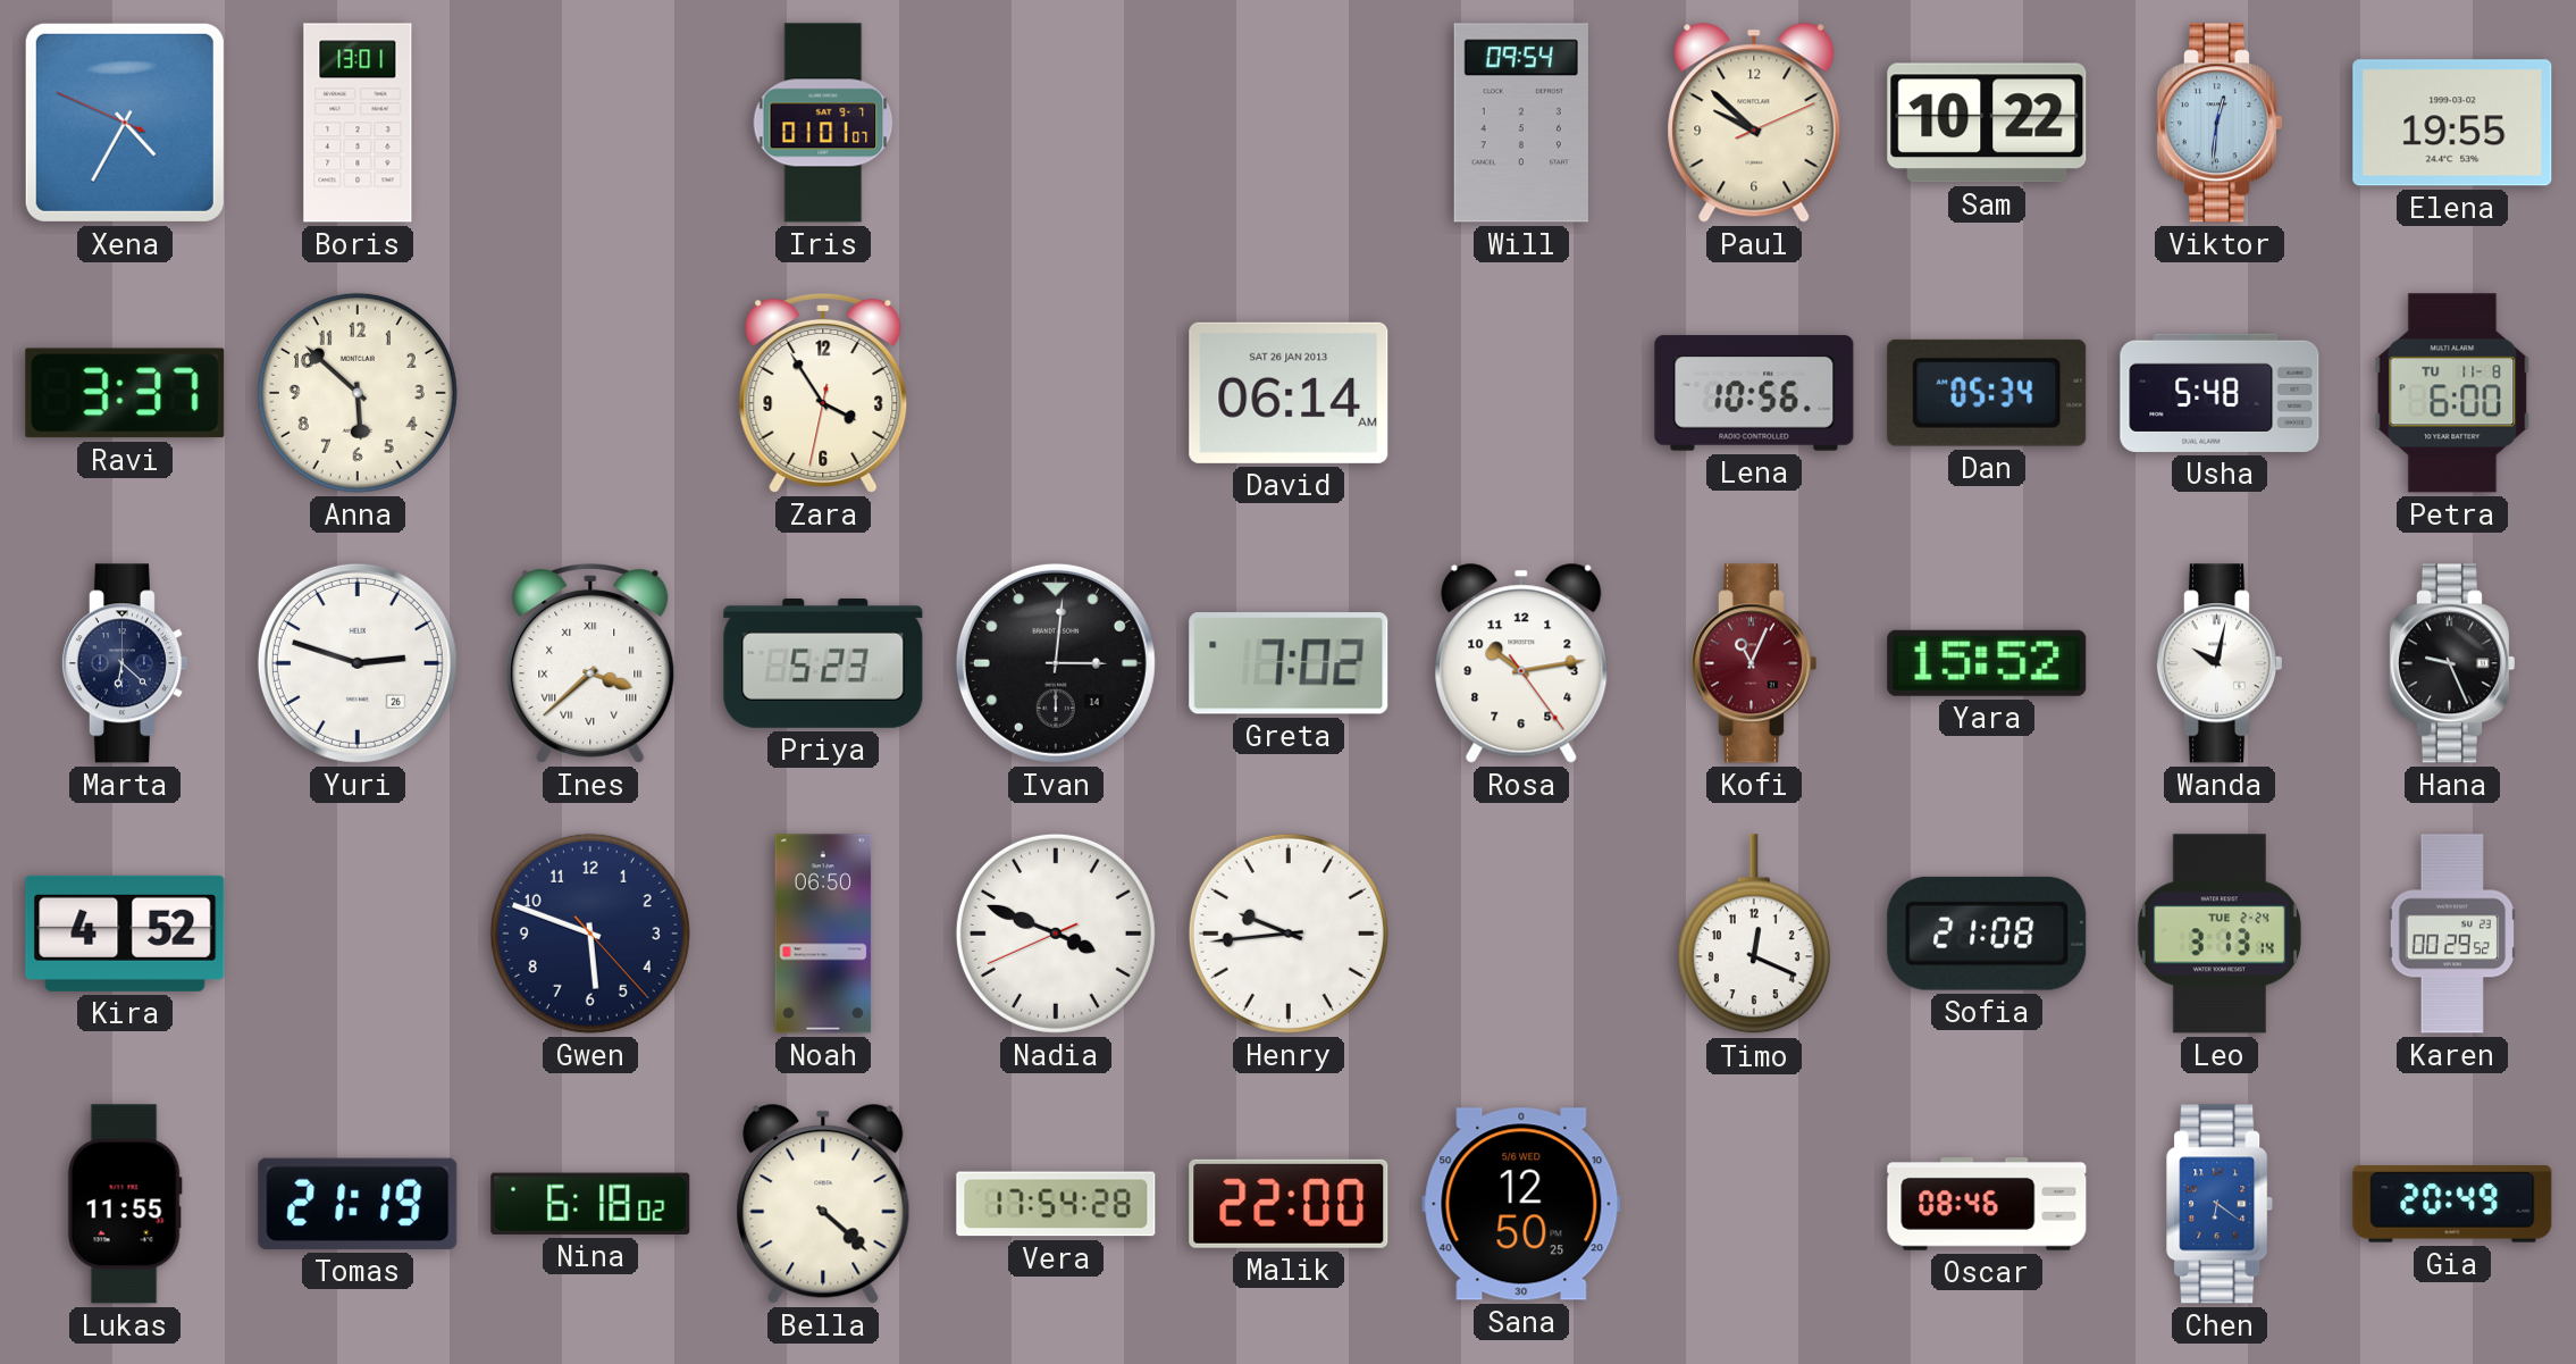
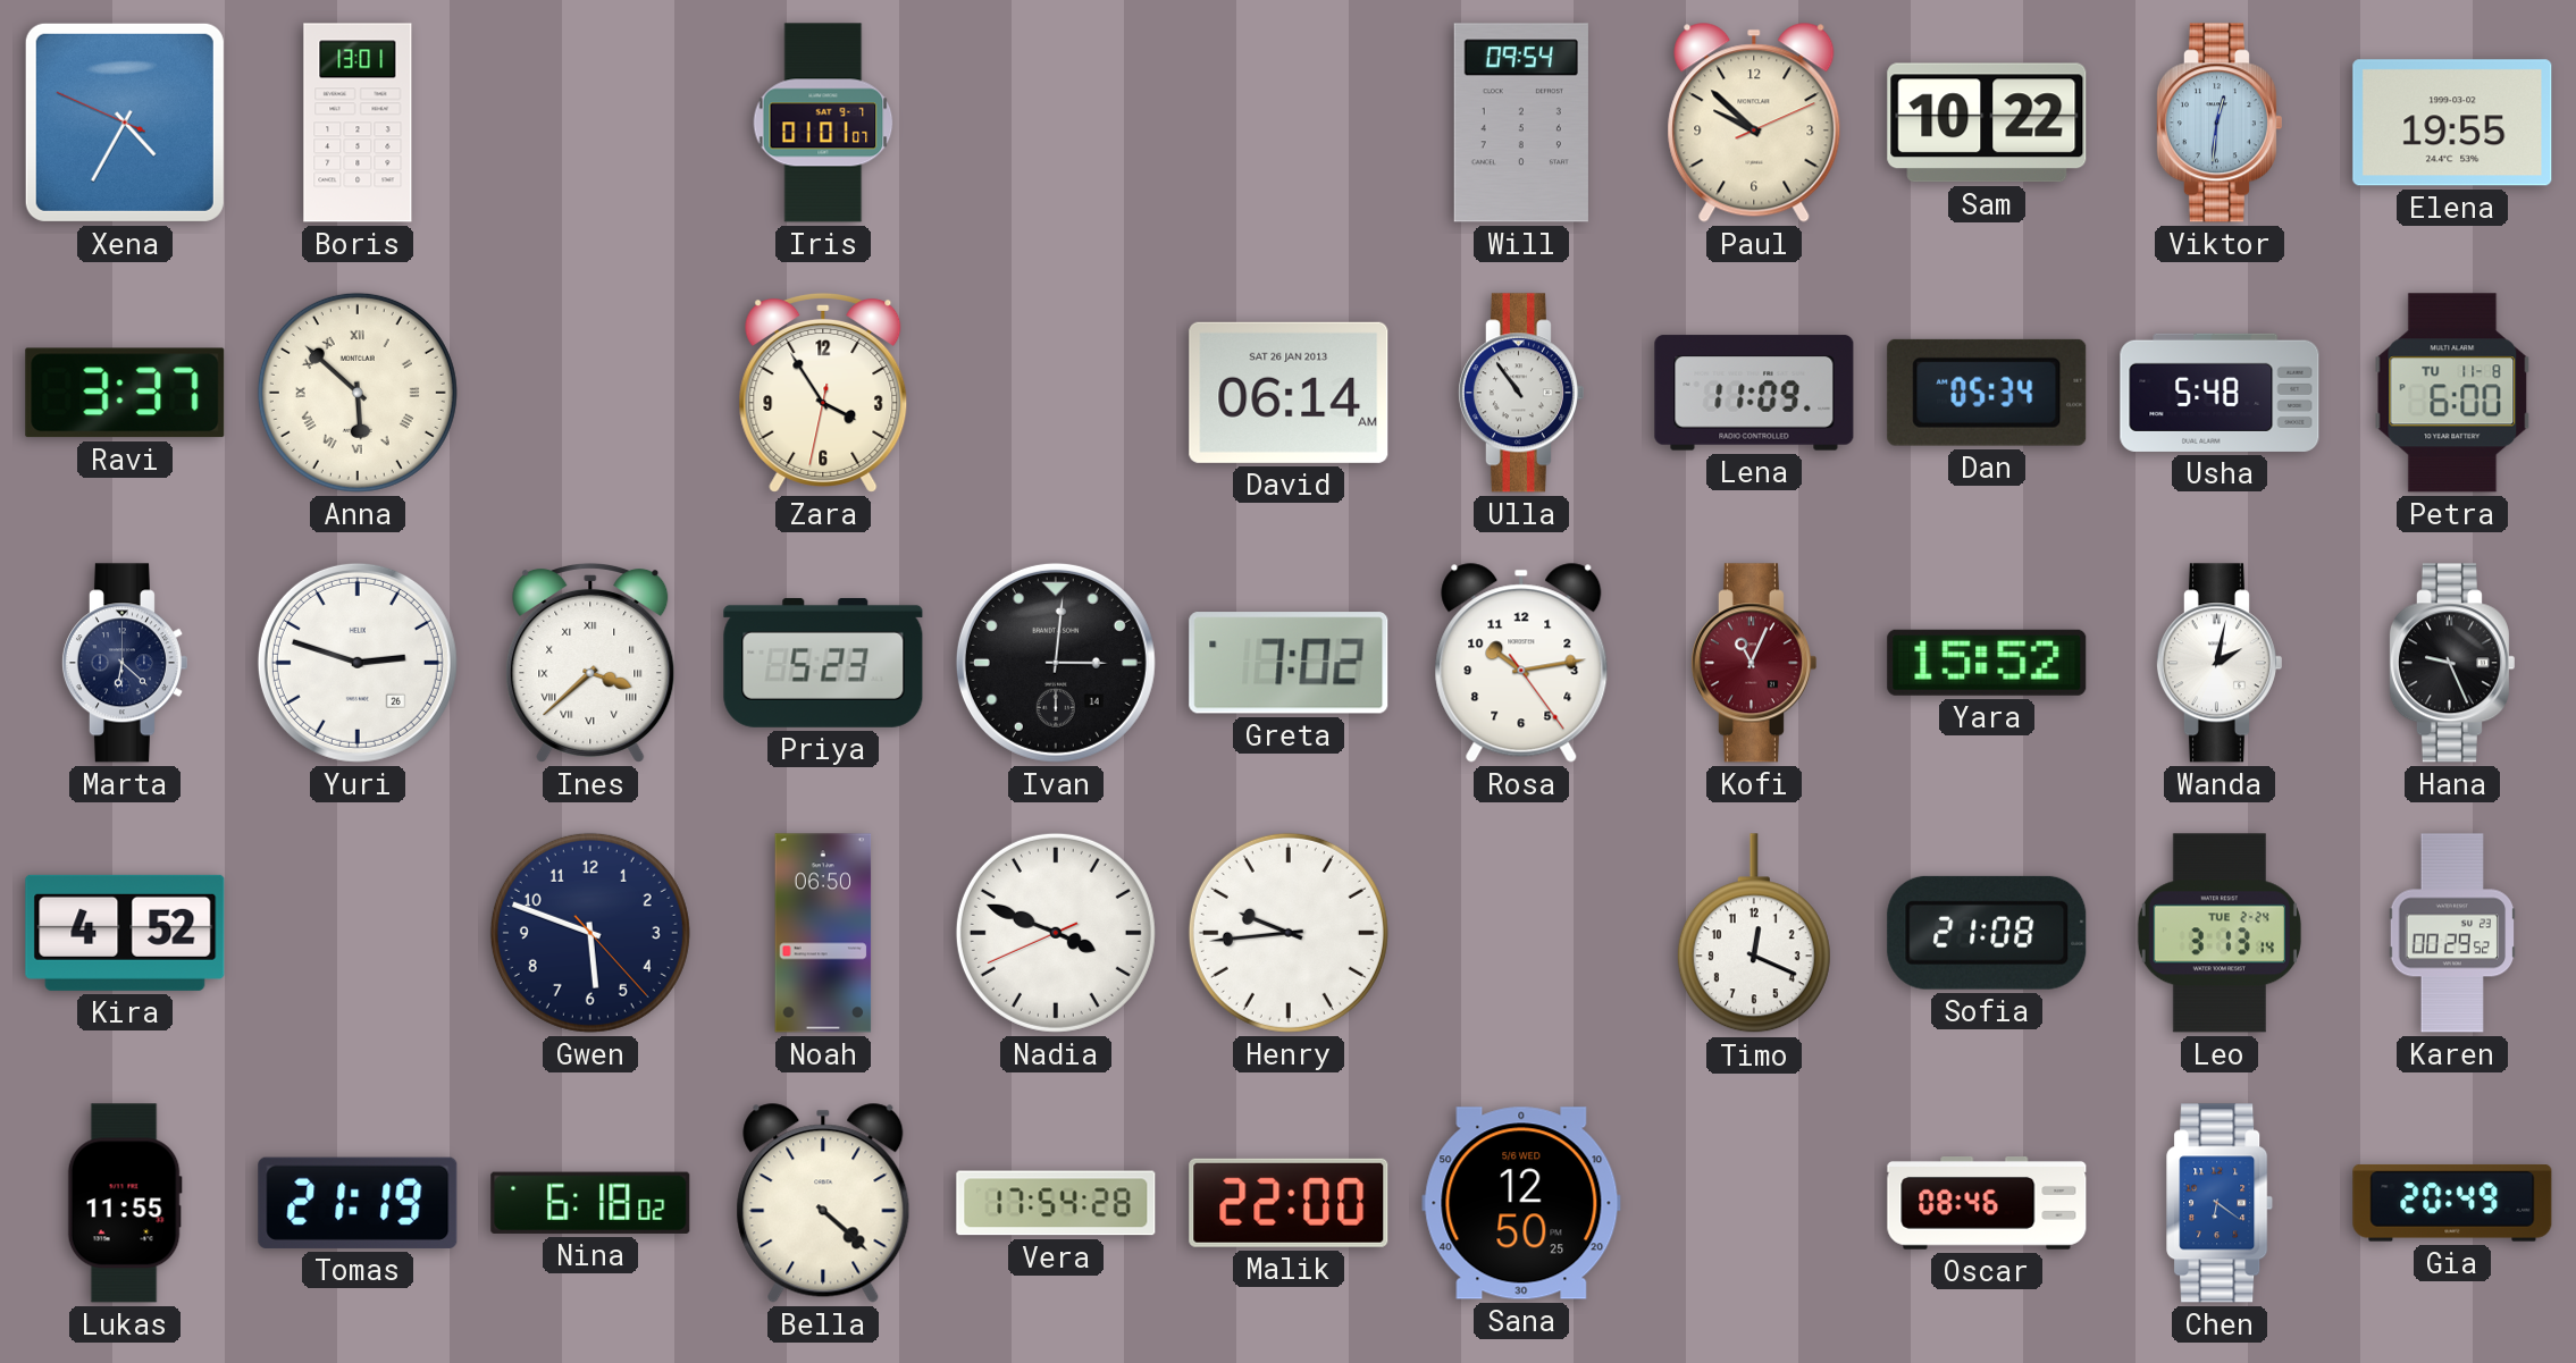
Anna numerals: Arabic -> Roman (358, 393)
Ulla: none -> 10:54 (1520, 393)
Lena: 10:56 -> 11:09 (1754, 393)
Wanda: 10:02 -> 2:02 (2218, 663)
